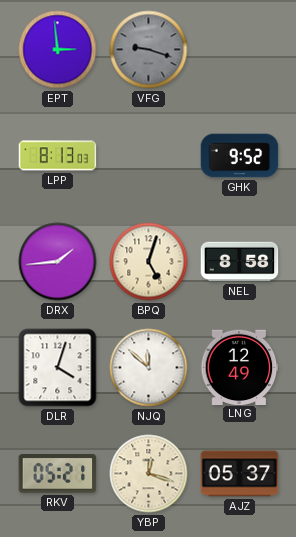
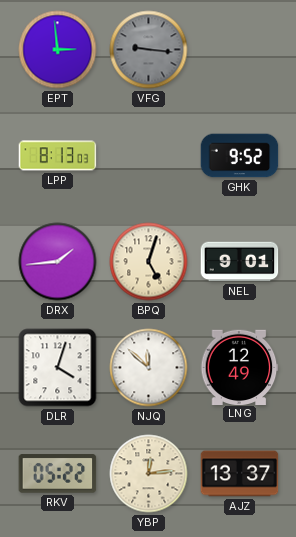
VFG: 9:18 -> 9:16 (149, 50)
NEL: 8:58 -> 9:01 (240, 262)
RKV: 05:21 -> 05:22 (58, 474)
YBP: 12:18 -> 12:14 (149, 474)
AJZ: 05:37 -> 13:37 (240, 474)
